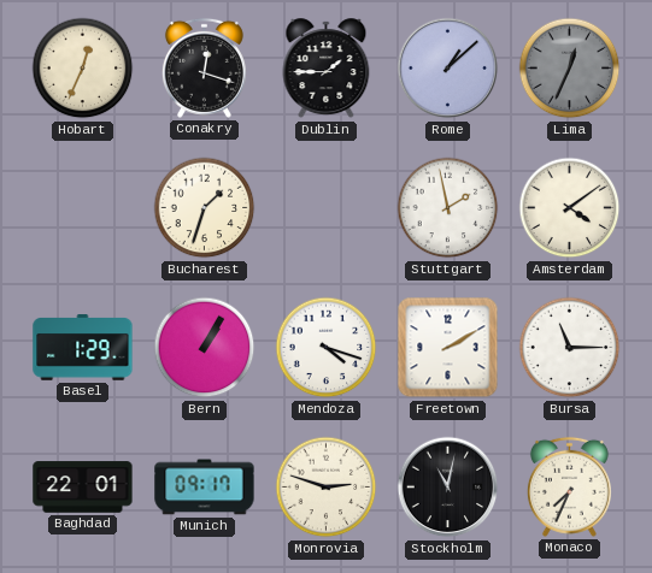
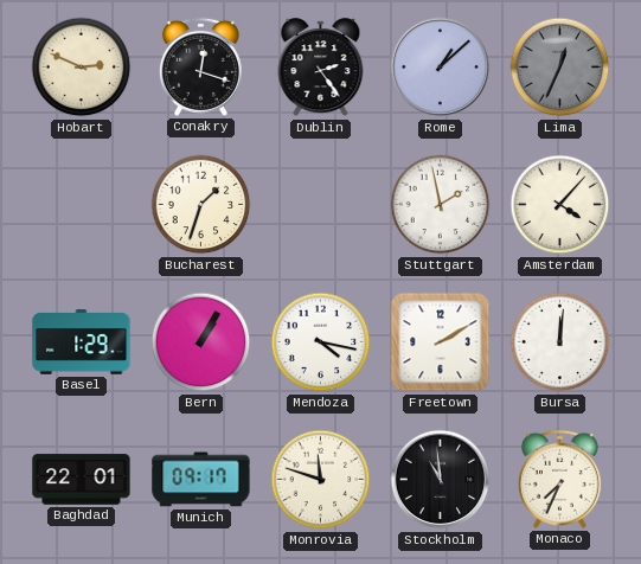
Hobart: 12:34 -> 2:49 (82, 68)
Dublin: 1:45 -> 2:24 (321, 68)
Amsterdam: 4:09 -> 4:07 (560, 205)
Mendoza: 4:18 -> 4:17 (321, 342)
Bursa: 11:15 -> 12:01 (560, 342)
Monrovia: 2:48 -> 11:48 (321, 480)
Stockholm: 11:02 -> 10:59 (441, 480)
